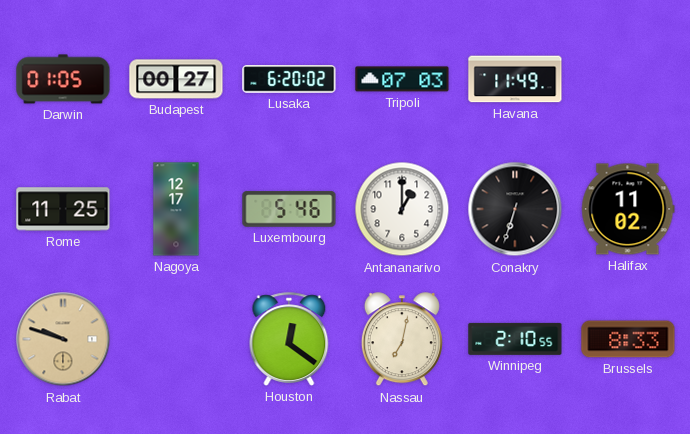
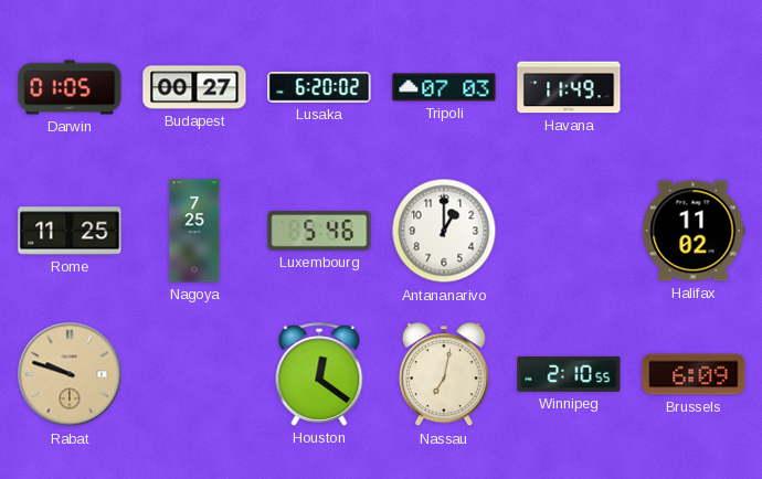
Nagoya: 12:17 -> 7:25 (194, 231)
Conakry: 6:33 -> none (515, 209)
Brussels: 8:33 -> 6:09 (694, 374)
